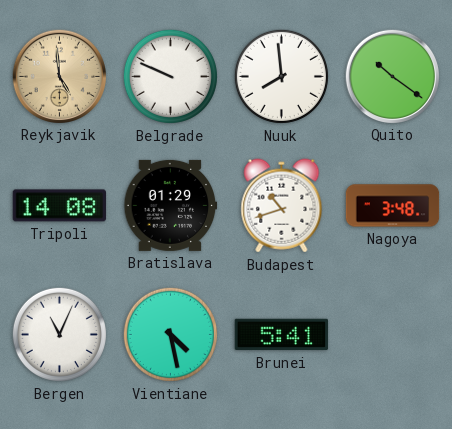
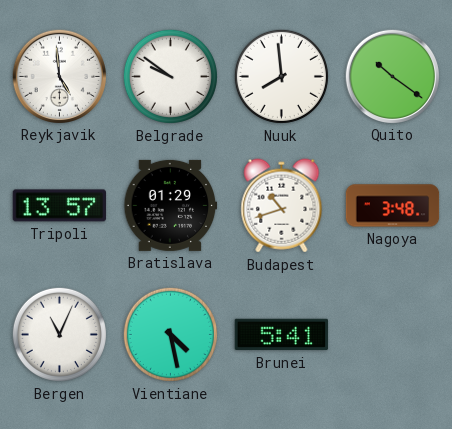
Reykjavik dial: champagne -> white (59, 76)
Belgrade: 9:49 -> 9:51 (170, 76)
Tripoli: 14:08 -> 13:57 (60, 206)
